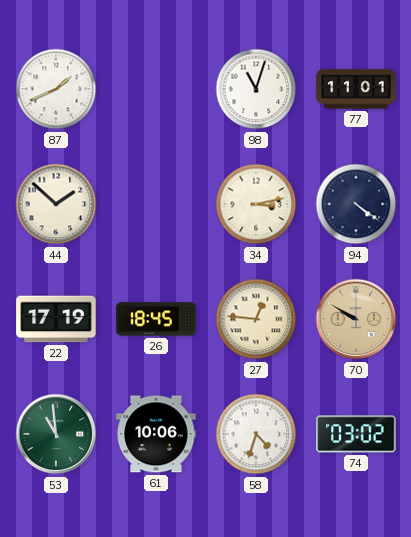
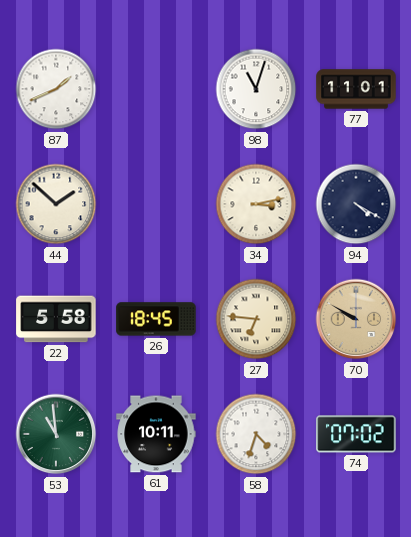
94: 4:21 -> 4:20 (356, 204)
22: 17:19 -> 5:58 (56, 319)
27: 12:46 -> 6:46 (256, 319)
61: 10:06 -> 10:11 (156, 434)
74: 03:02 -> 07:02 (356, 434)
